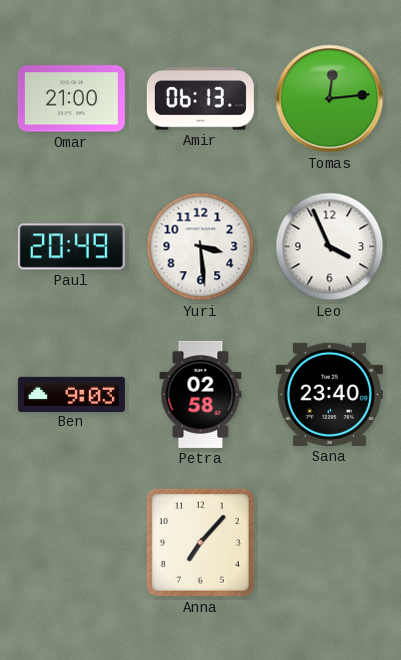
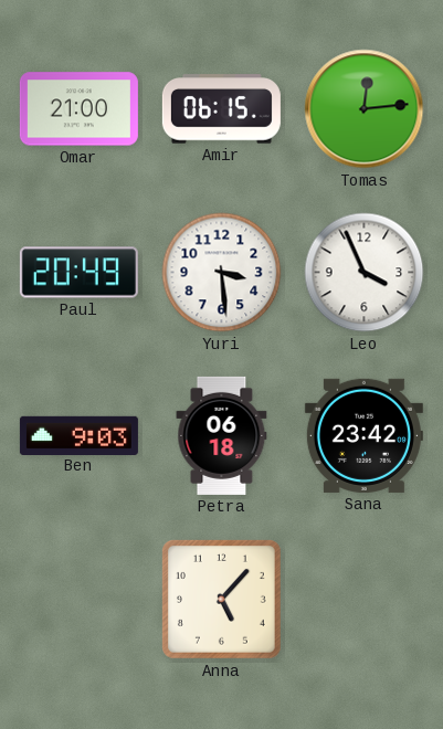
Amir: 06:13 -> 06:15 (221, 109)
Petra: 02:58 -> 06:18 (222, 435)
Sana: 23:40 -> 23:42 (363, 435)
Anna: 7:07 -> 5:07 (222, 600)
